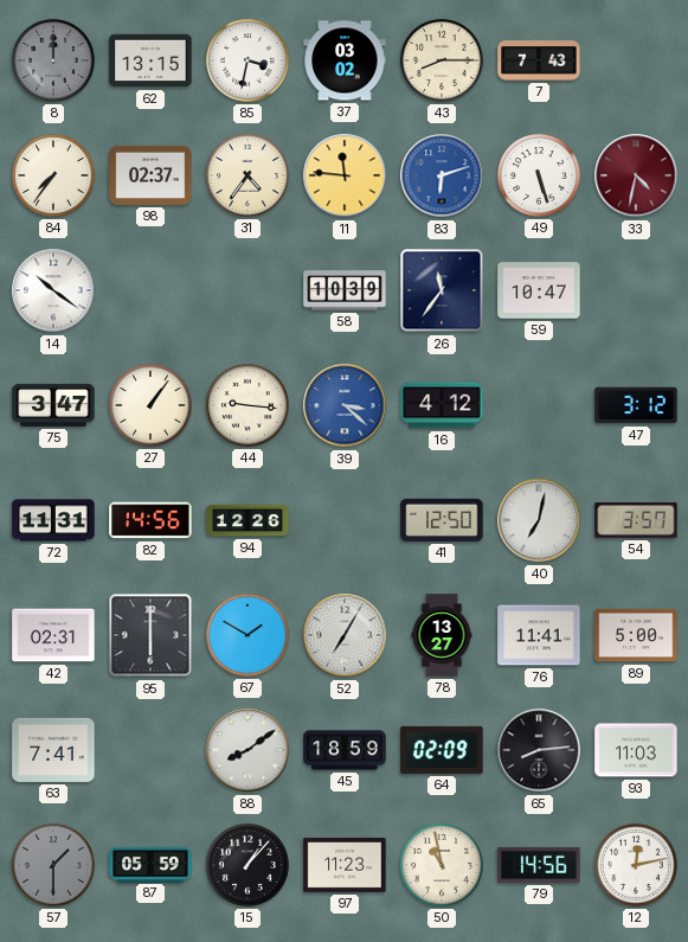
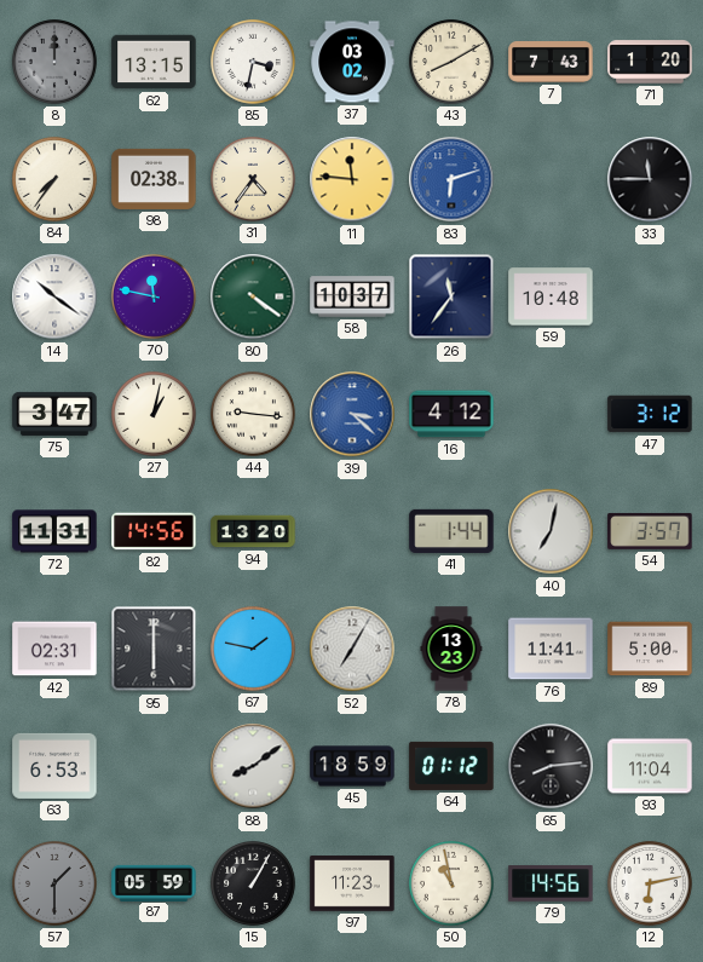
43: 8:15 -> 8:10 (453, 63)
71: none -> 1:20 (650, 62)
98: 02:37 -> 02:38 (154, 179)
49: 5:27 -> none (540, 177)
33: 4:32 -> 11:45 (650, 179)
33 dial: burgundy -> black (650, 179)
70: none -> 11:47 (155, 298)
80: none -> 4:21 (253, 296)
58: 10:39 -> 10:37 (352, 296)
59: 10:47 -> 10:48 (551, 296)
27: 1:06 -> 1:02 (155, 415)
94: 12:26 -> 13:20 (253, 531)
41: 12:50 -> 1:44 (451, 531)
67: 1:50 -> 1:47 (254, 650)
78: 13:27 -> 13:23 (451, 649)
63: 7:41 -> 6:53 (54, 766)
64: 02:09 -> 01:12 (451, 766)
93: 11:03 -> 11:04 (650, 766)
15: 1:07 -> 1:05 (254, 885)
12: 12:13 -> 6:13 (651, 885)
